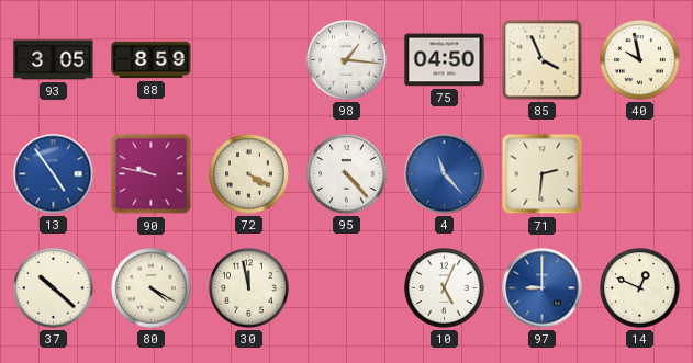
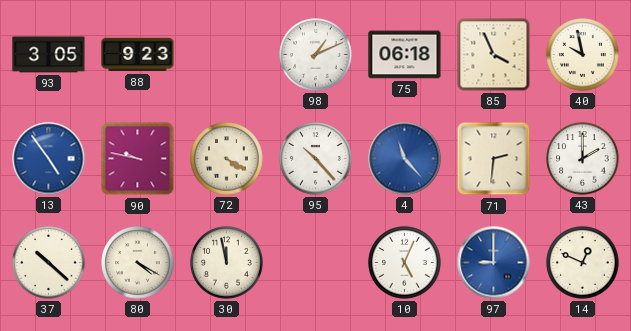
88: 8:59 -> 9:23 (138, 55)
98: 1:16 -> 1:11 (316, 55)
75: 04:50 -> 06:18 (405, 55)
95: 4:23 -> 10:23 (316, 159)
43: none -> 2:00 (583, 159)
